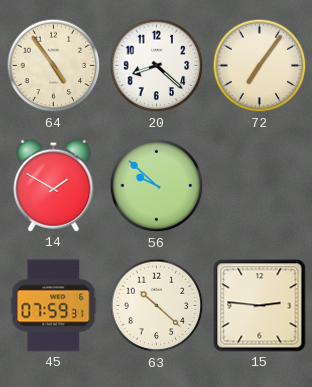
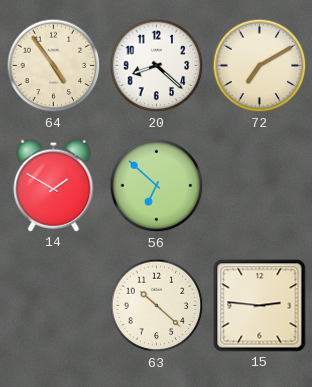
72: 7:06 -> 7:10 (260, 66)
56: 9:52 -> 6:52 (157, 186)
45: 07:59 -> none (54, 306)
